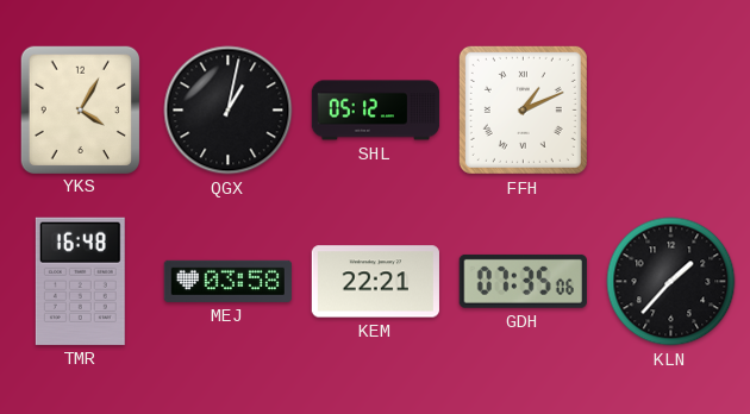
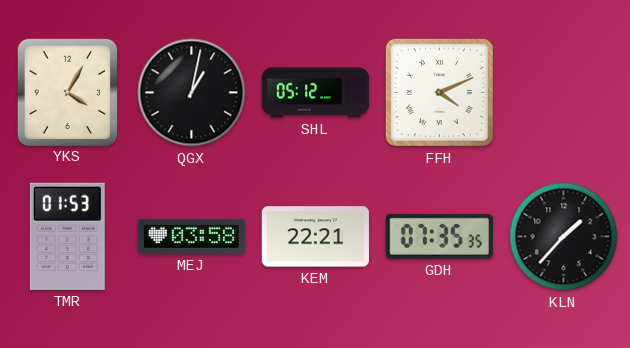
FFH: 1:11 -> 4:11 (439, 92)
TMR: 16:48 -> 01:53 (67, 236)
GDH: 07:35:06 -> 07:35:35 (439, 236)
